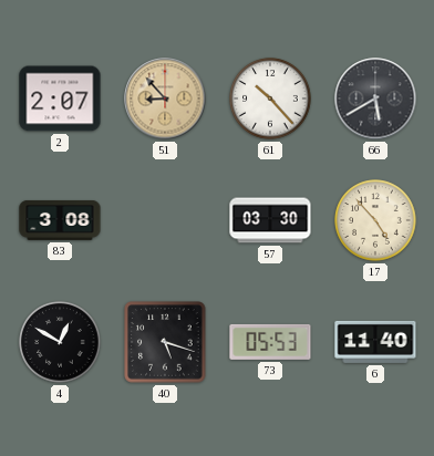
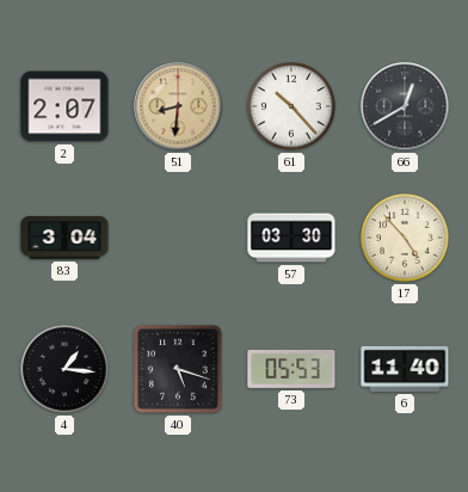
51: 8:53 -> 8:31 (178, 106)
66: 5:40 -> 12:40 (405, 106)
83: 3:08 -> 3:04 (64, 238)
4: 12:50 -> 1:16 (64, 369)
